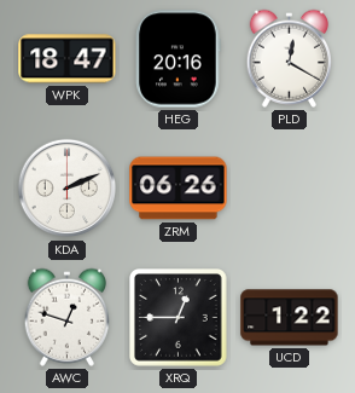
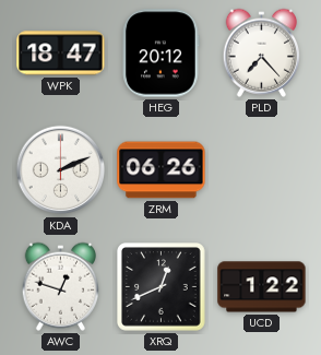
HEG: 20:16 -> 20:12 (162, 54)
PLD: 12:20 -> 7:23 (261, 52)
XRQ: 12:45 -> 12:41 (162, 287)
